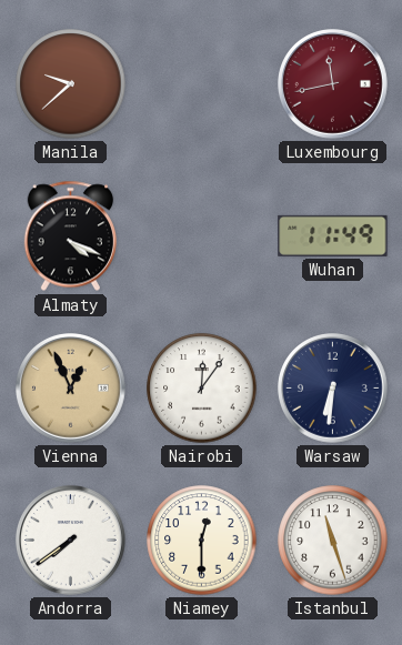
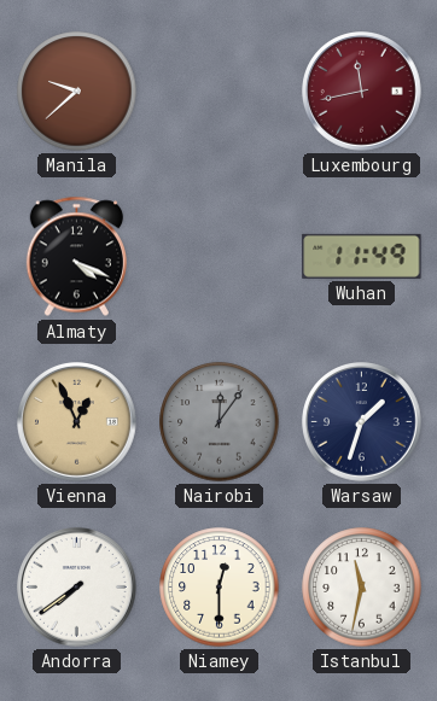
Nairobi dial: white -> grey (220, 422)
Warsaw: 6:31 -> 1:33 (362, 422)
Istanbul: 11:27 -> 11:32 (362, 588)
